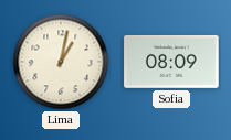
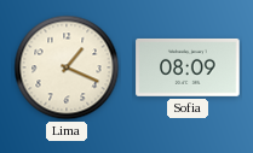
Lima: 1:02 -> 1:19 (67, 67)
